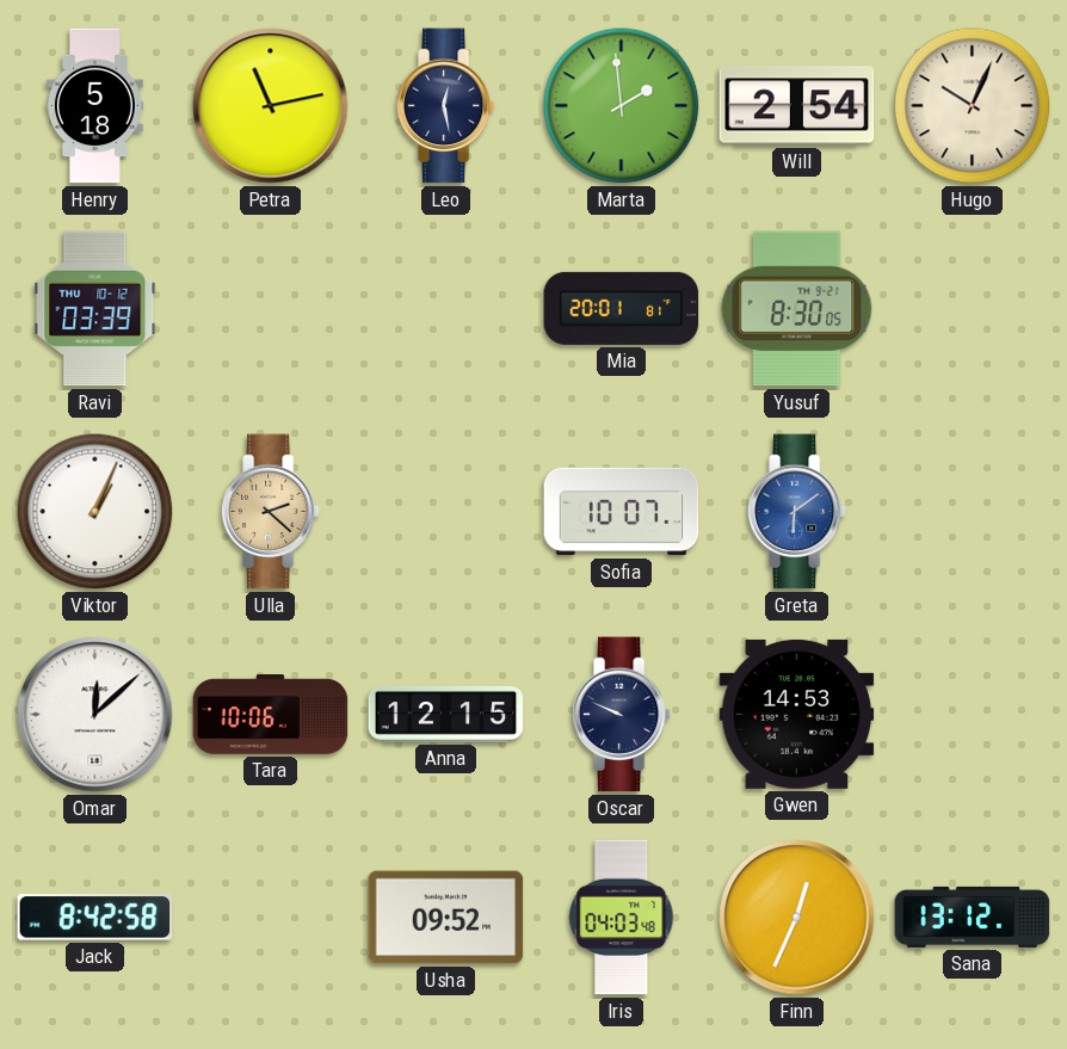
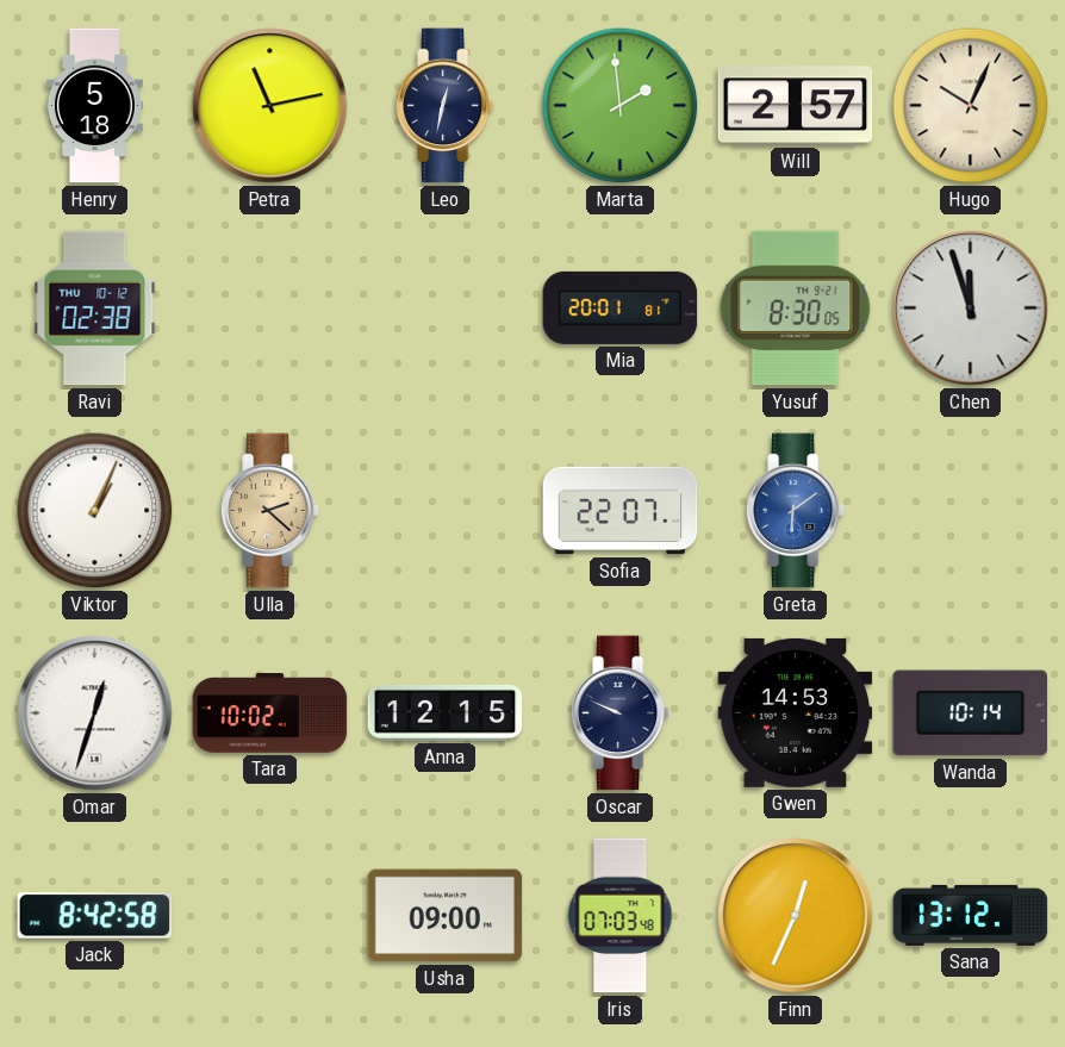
Leo: 12:28 -> 12:32 (444, 106)
Will: 2:54 -> 2:57 (796, 106)
Ravi: 03:39 -> 02:38 (95, 309)
Chen: none -> 11:57 (971, 309)
Sofia: 10:07 -> 22:07 (621, 511)
Omar: 12:08 -> 12:33 (95, 713)
Tara: 10:06 -> 10:02 (270, 713)
Wanda: none -> 10:14 (971, 713)
Usha: 09:52 -> 09:00 (446, 916)
Iris: 04:03 -> 07:03 (621, 916)
